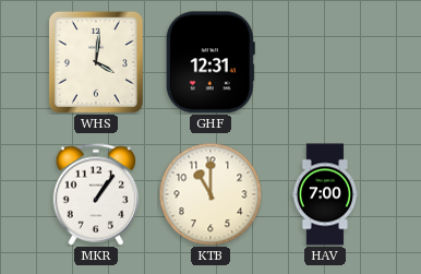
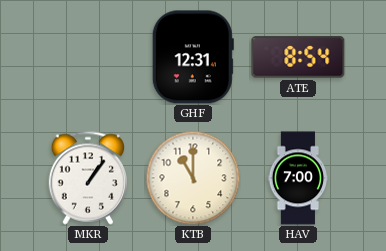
WHS: 4:01 -> none (96, 62)
ATE: none -> 8:54 (298, 57)
